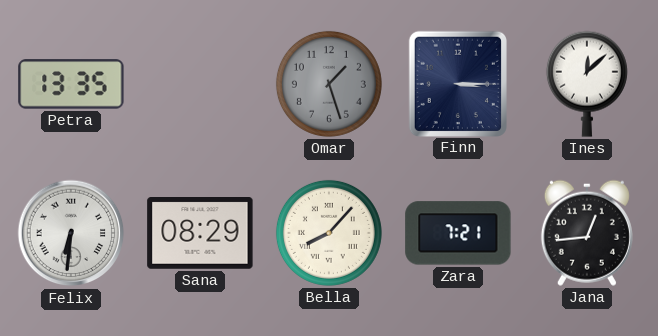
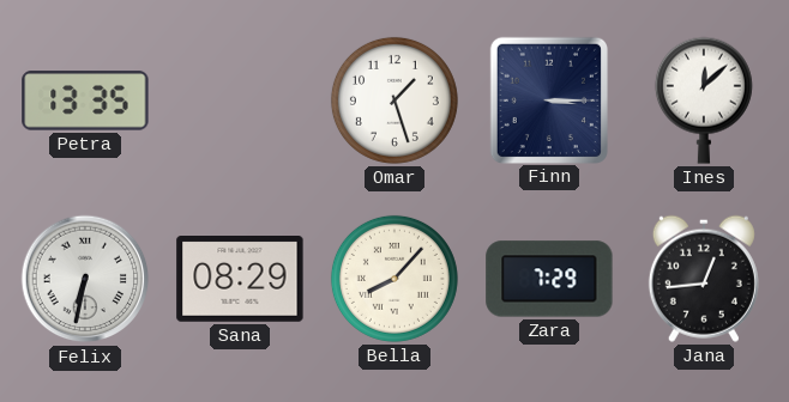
Omar dial: grey -> white (394, 100)
Felix: 6:31 -> 6:32 (85, 279)
Zara: 7:21 -> 7:29 (549, 279)
